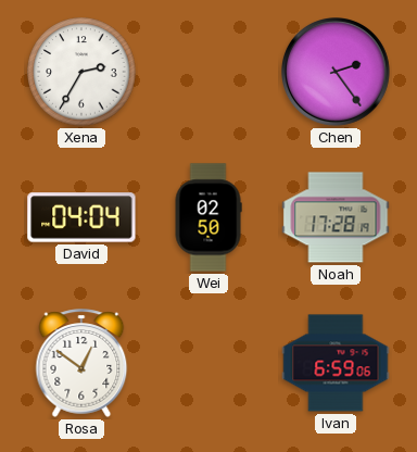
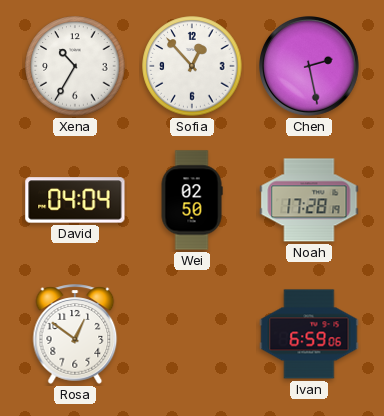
Xena: 2:35 -> 10:35 (75, 66)
Sofia: none -> 12:53 (192, 66)
Chen: 2:24 -> 2:28 (310, 67)
